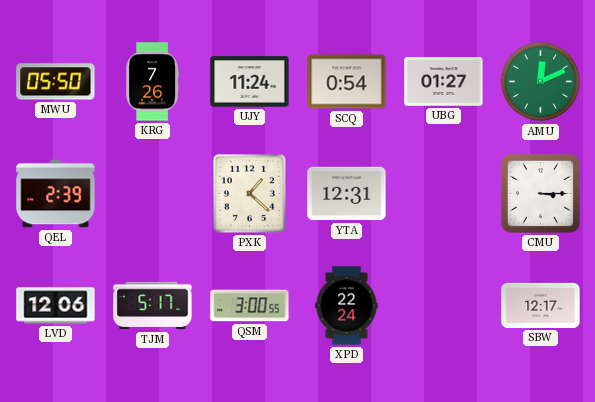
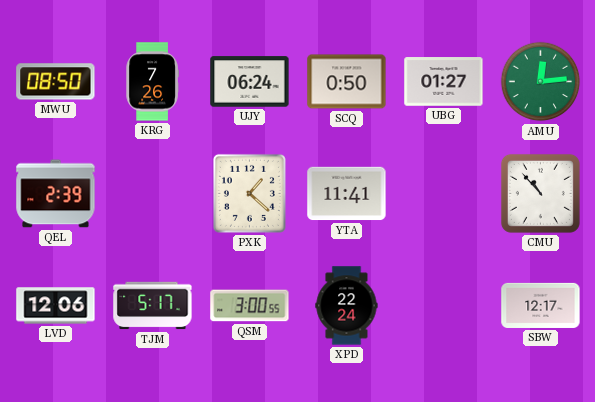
MWU: 05:50 -> 08:50 (56, 82)
UJY: 11:24 -> 06:24 (250, 82)
SCQ: 0:54 -> 0:50 (347, 82)
AMU: 12:11 -> 12:14 (541, 82)
YTA: 12:31 -> 11:41 (347, 194)
CMU: 3:15 -> 10:53 (540, 193)
